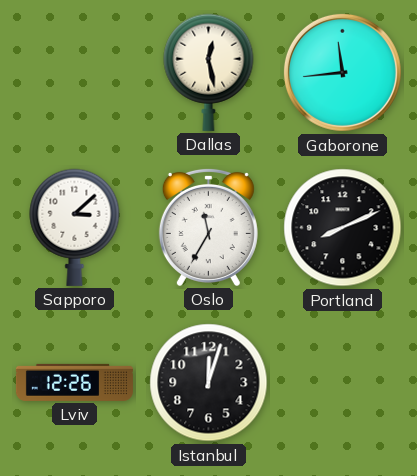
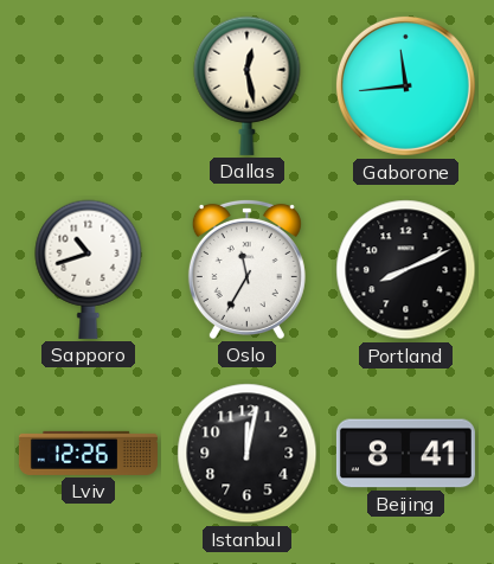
Sapporo: 3:08 -> 10:42 (89, 269)
Istanbul: 12:03 -> 12:02 (248, 454)
Beijing: none -> 8:41 (405, 454)
